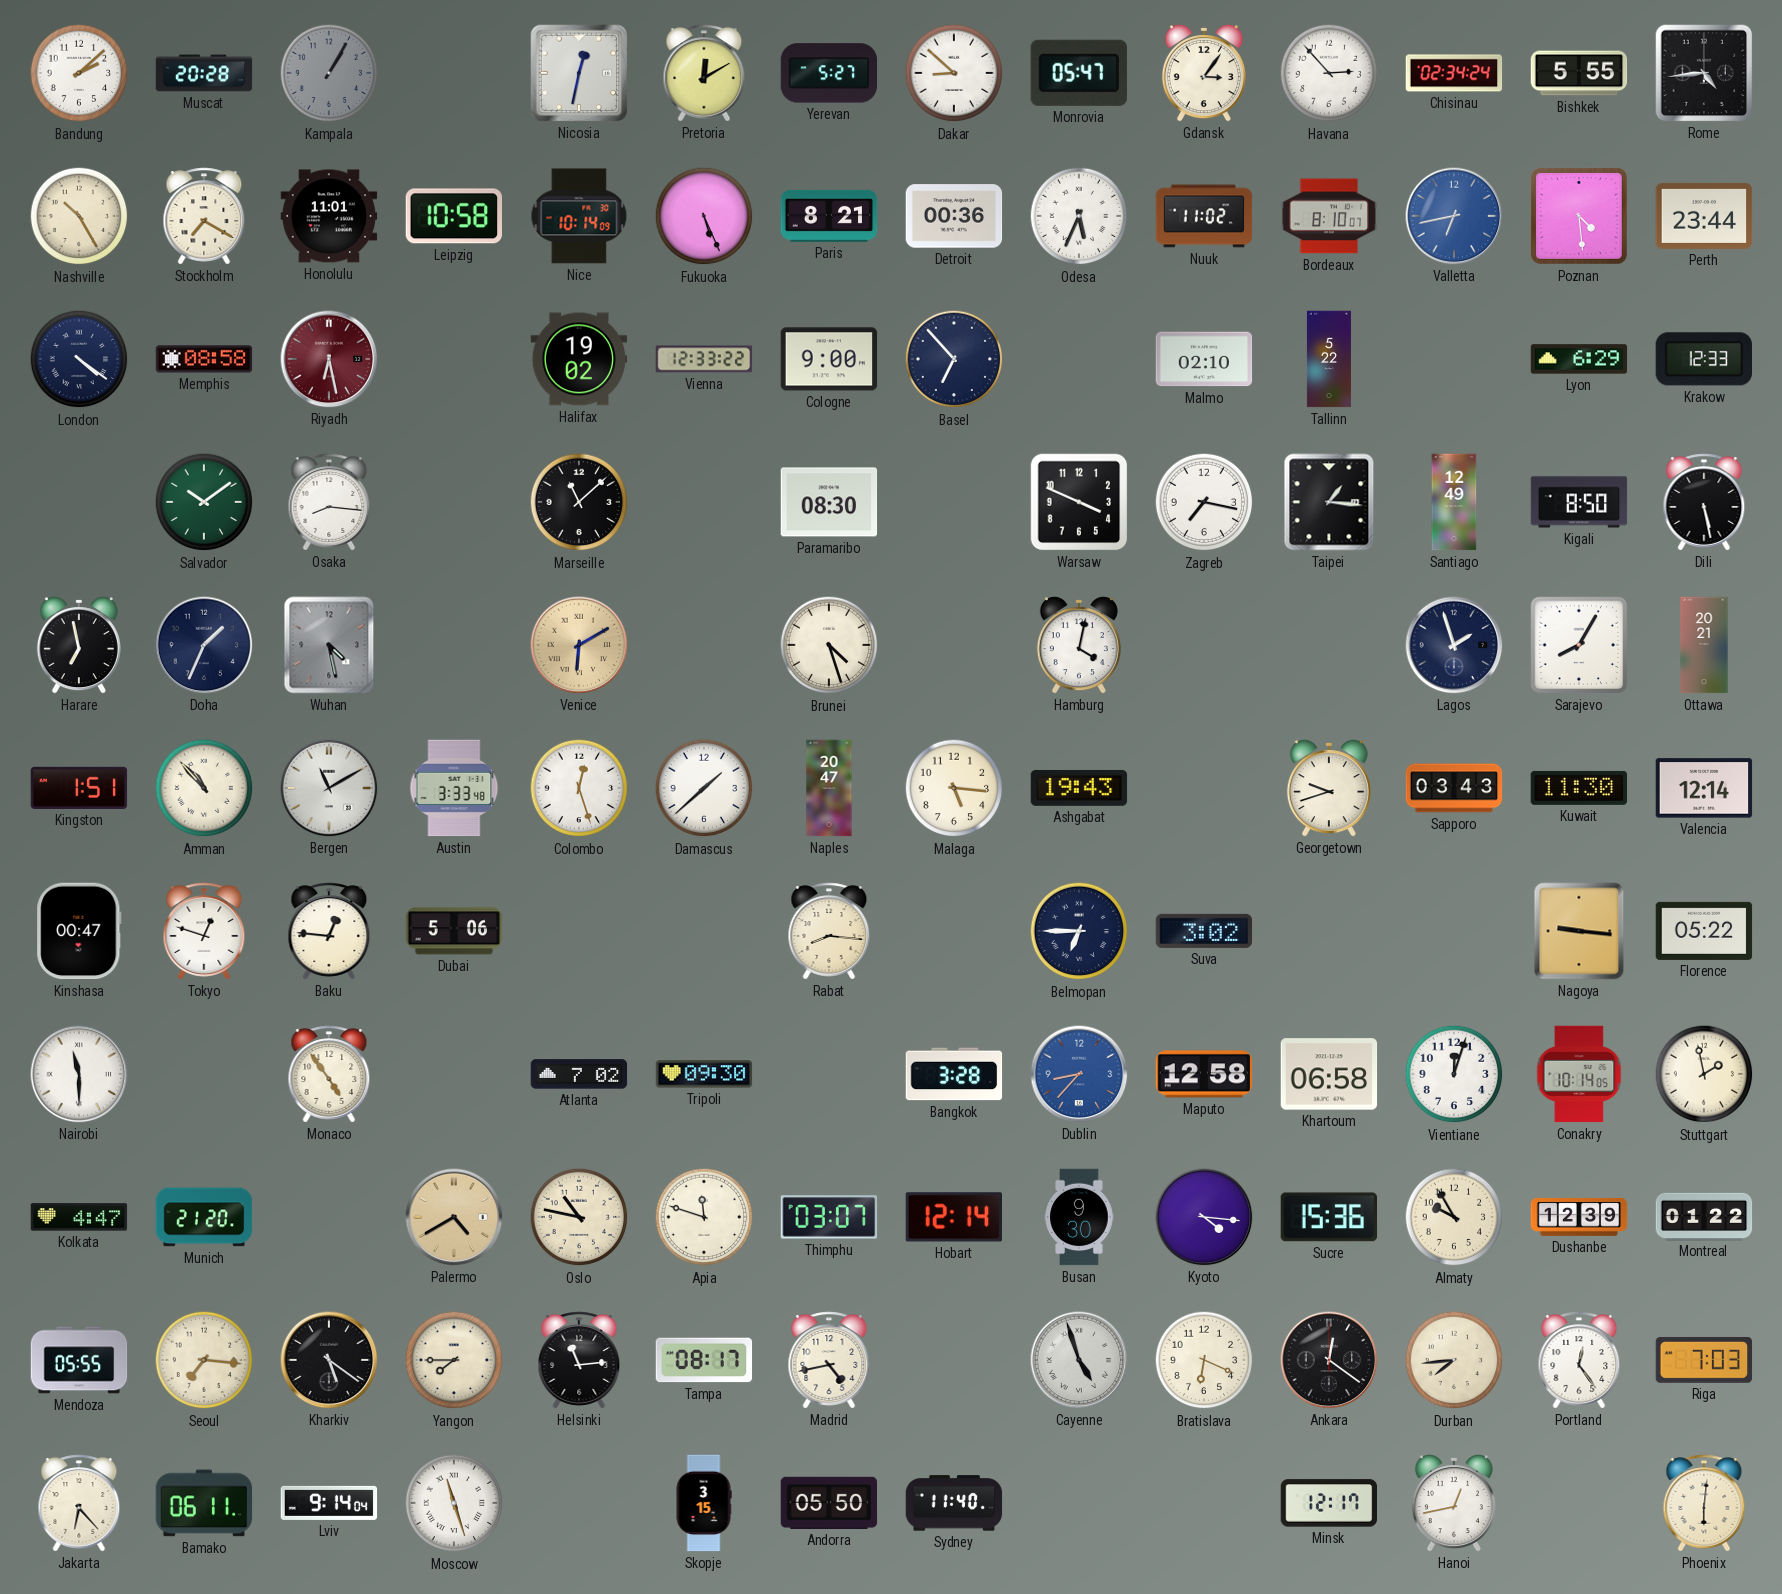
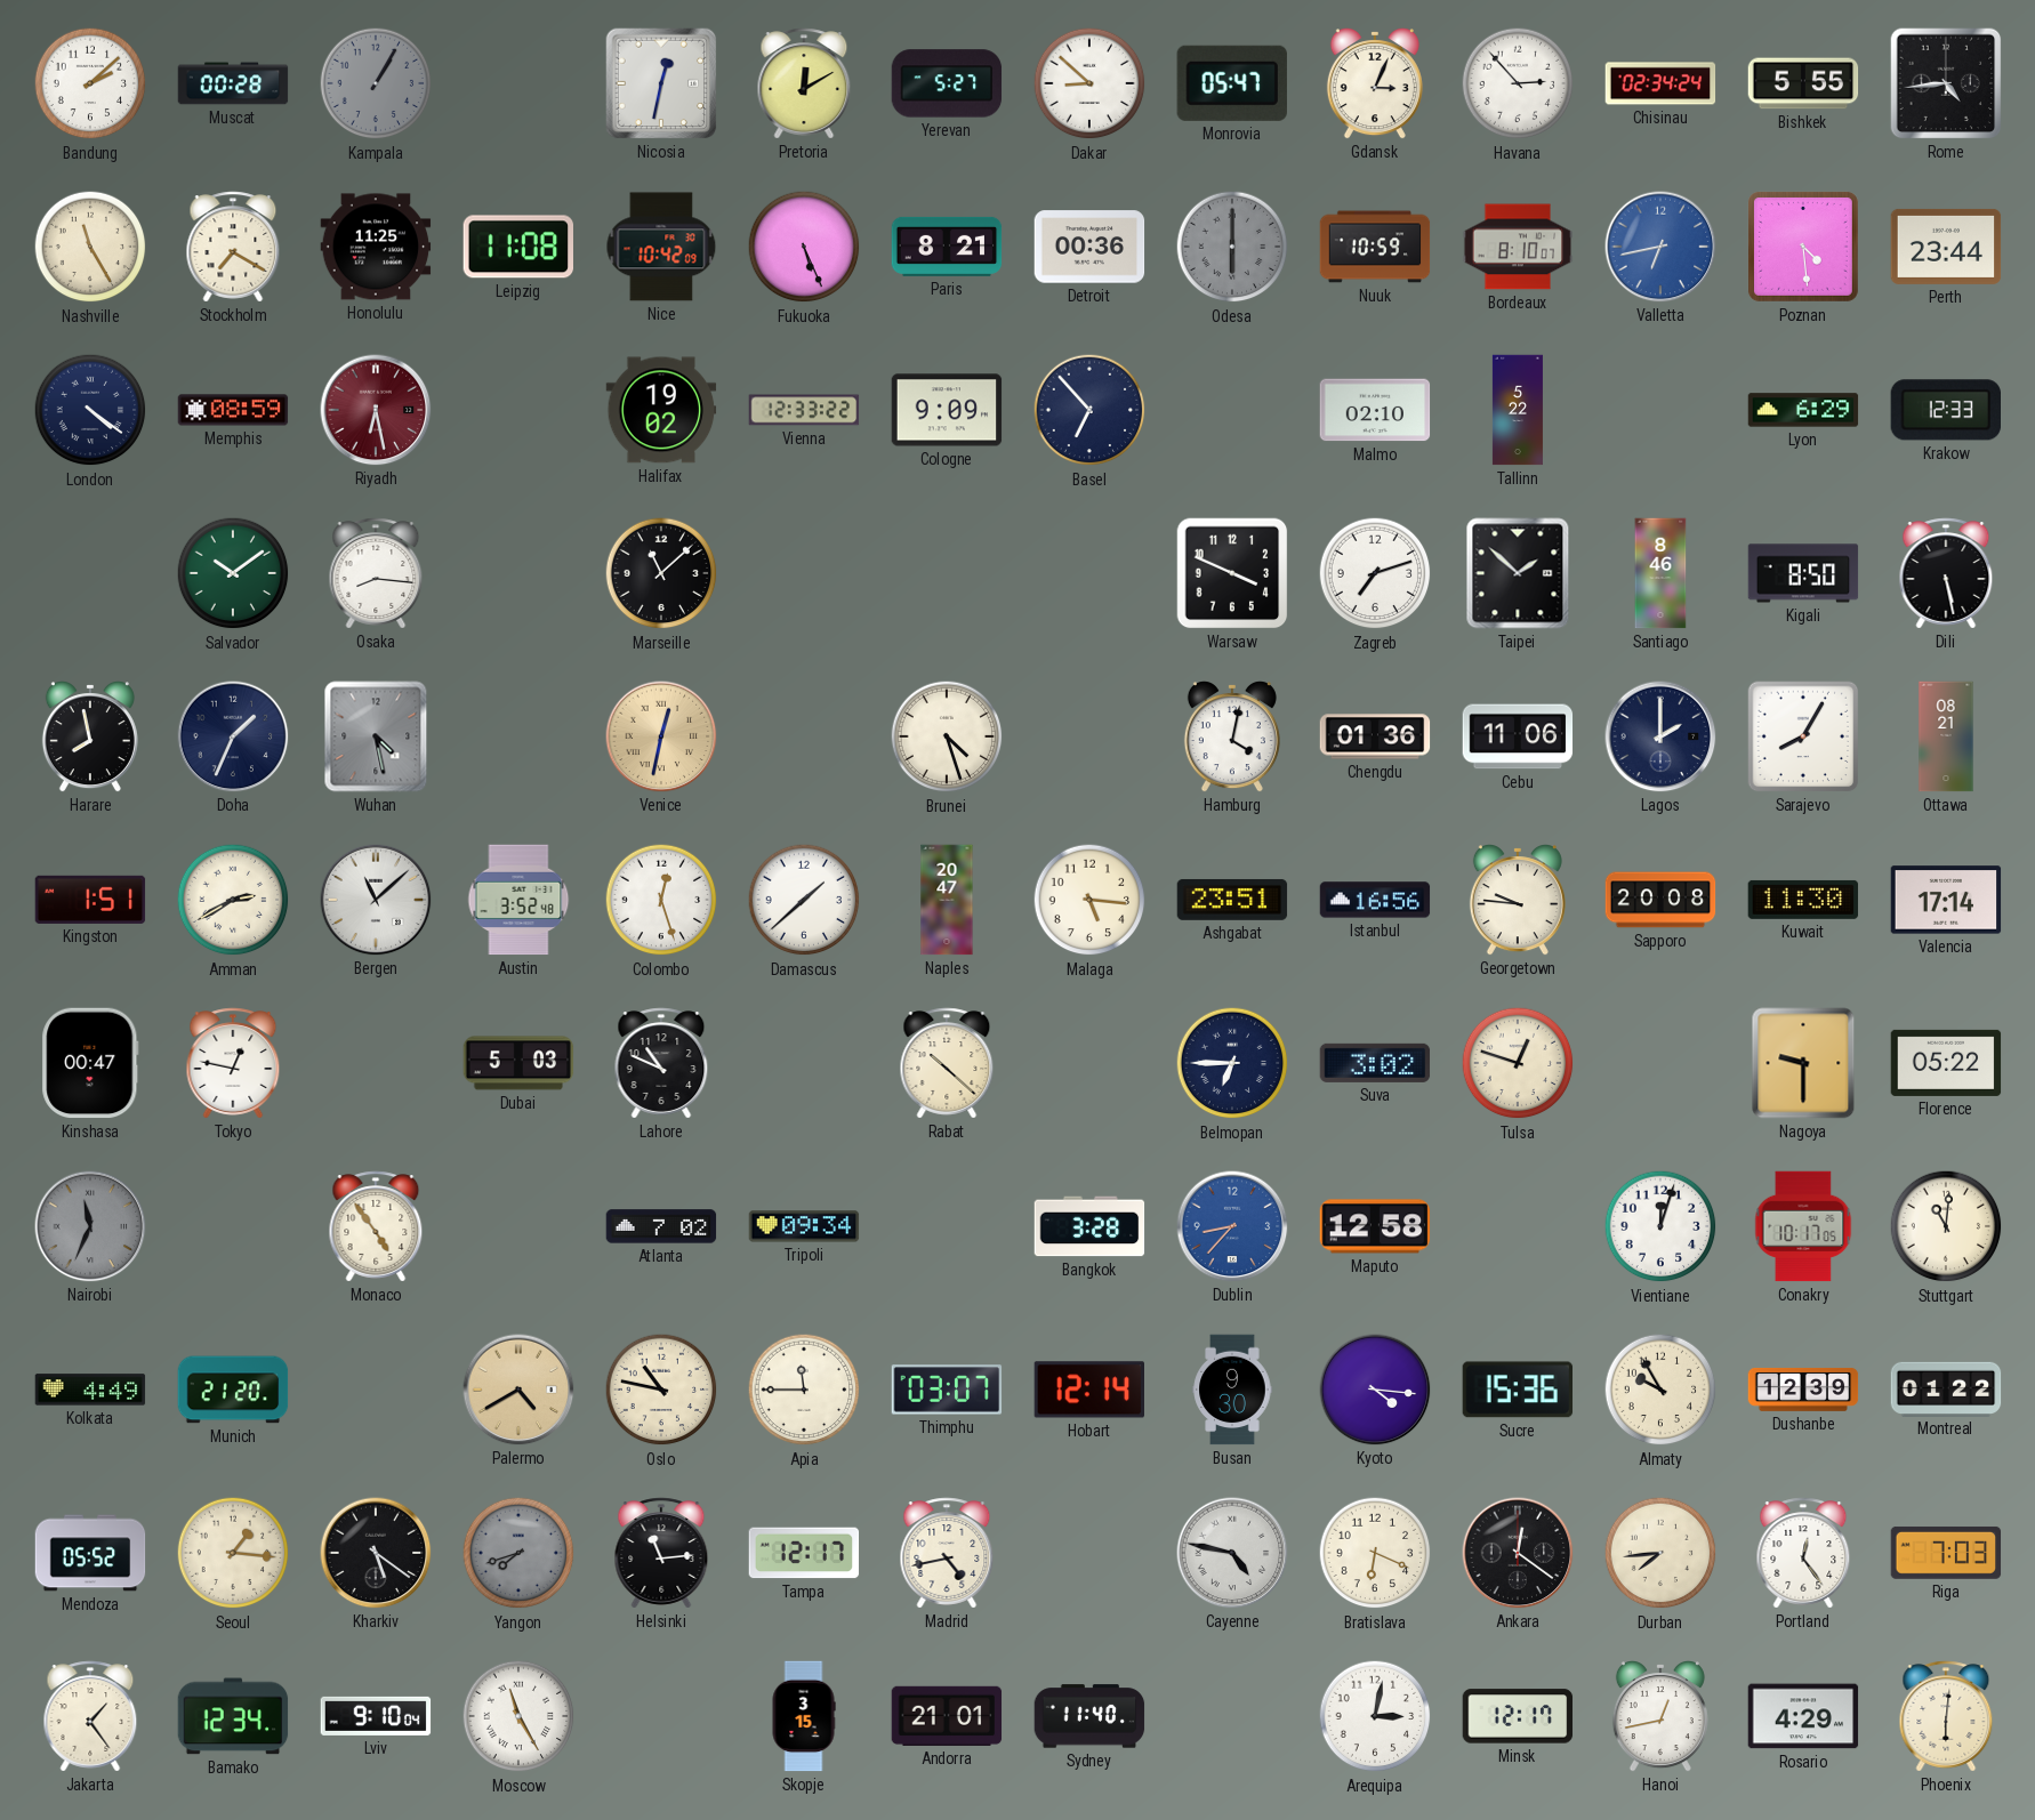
Muscat: 20:28 -> 00:28 (233, 83)
Gdansk: 3:06 -> 3:04 (1375, 84)
Nashville: 10:25 -> 11:25 (90, 247)
Honolulu: 11:01 -> 11:25 (376, 247)
Leipzig: 10:58 -> 11:08 (517, 247)
Nice: 10:14 -> 10:42 (661, 247)
Odesa: 5:34 -> 6:00 (1232, 247)
Odesa dial: white -> grey (1232, 247)
Nuuk: 11:02 -> 10:59 (1375, 247)
Memphis: 08:58 -> 08:59 (233, 410)
Cologne: 9:00 -> 9:09 (947, 410)
Paramaribo: 08:30 -> none (829, 502)
Zagreb: 7:17 -> 7:12 (1375, 573)
Taipei: 1:16 -> 1:52 (1518, 573)
Santiago: 12:49 -> 8:46 (1660, 573)
Harare: 6:58 -> 7:58 (90, 738)
Venice: 6:10 -> 12:32 (661, 736)
Chengdu: none -> 01:36 (1375, 736)
Cebu: none -> 11:06 (1518, 736)
Lagos: 1:57 -> 2:00 (1660, 736)
Ottawa: 20:21 -> 08:21 (1946, 736)
Amman: 10:53 -> 2:40 (233, 900)
Bergen: 11:10 -> 11:08 (376, 900)
Austin: 3:33 -> 3:52 (518, 900)
Ashgabat: 19:43 -> 23:51 (1232, 900)
Istanbul: none -> 16:56 (1375, 900)
Georgetown: 9:42 -> 9:46 (1518, 901)
Sapporo: 03:43 -> 20:08 (1660, 900)
Valencia: 12:14 -> 17:14 (1946, 900)
Tokyo: 12:48 -> 12:47 (233, 1063)
Baku: 12:46 -> none (329, 931)
Dubai: 5:06 -> 5:03 (518, 1063)
Lahore: none -> 10:49 (661, 1063)
Rabat: 8:16 -> 10:22 (947, 1063)
Tulsa: none -> 12:48 (1518, 1063)
Nagoya: 9:16 -> 9:30 (1803, 1063)
Nairobi: 11:30 -> 11:34 (90, 1226)
Nairobi dial: white -> grey (90, 1226)
Tripoli: 09:30 -> 09:34 (804, 1226)
Khartoum: 06:58 -> none (1329, 1074)
Conakry: 10:14 -> 10:17 (1803, 1226)
Stuttgart: 1:58 -> 11:01 (1946, 1226)
Kolkata: 4:47 -> 4:49 (90, 1390)
Apia: 11:48 -> 11:45 (804, 1390)
Mendoza: 05:55 -> 05:52 (90, 1553)
Seoul: 7:16 -> 1:16 (233, 1553)
Yangon: 7:45 -> 7:42 (518, 1553)
Yangon dial: cream -> grey (518, 1553)
Tampa: 08:17 -> 12:17 (804, 1553)
Cayenne: 4:57 -> 4:47 (1232, 1553)
Jakarta: 6:23 -> 1:24 (90, 1716)
Bamako: 06:11 -> 12:34 (233, 1716)
Lviv: 9:14 -> 9:10 (376, 1716)
Moscow: 11:27 -> 11:25 (518, 1716)
Andorra: 05:50 -> 21:01 (947, 1716)
Arequipa: none -> 3:02 (1375, 1716)
Rosario: none -> 4:29 (1803, 1716)
